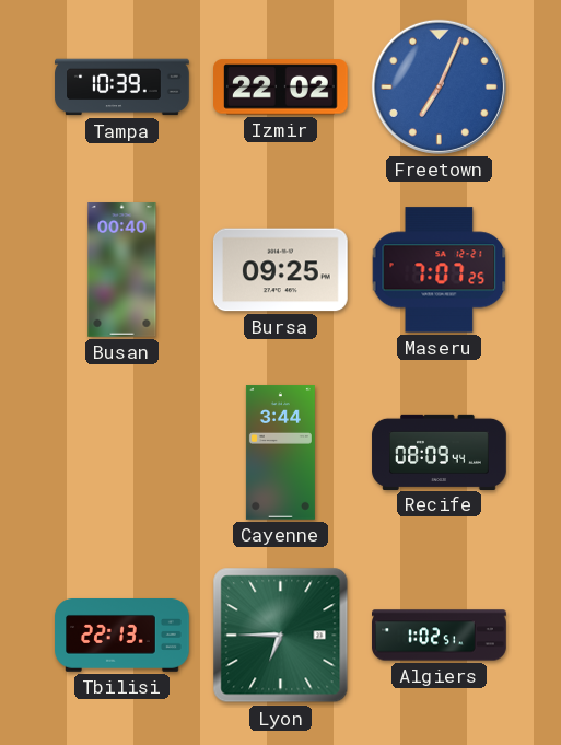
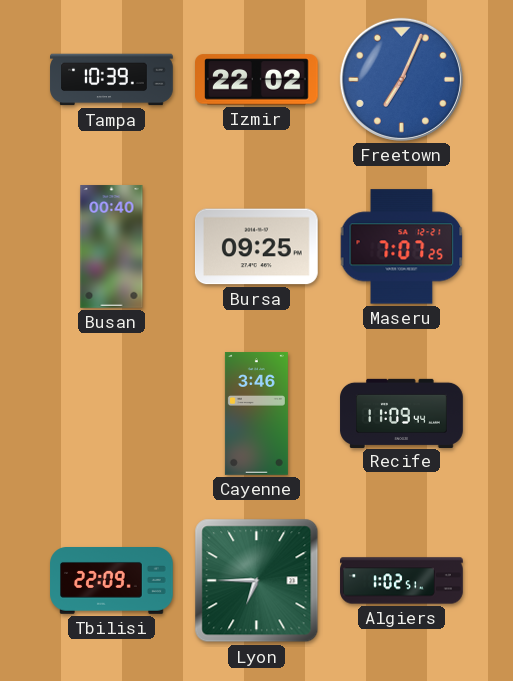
Cayenne: 3:44 -> 3:46 (256, 414)
Recife: 08:09 -> 11:09 (402, 413)
Tbilisi: 22:13 -> 22:09 (112, 581)
